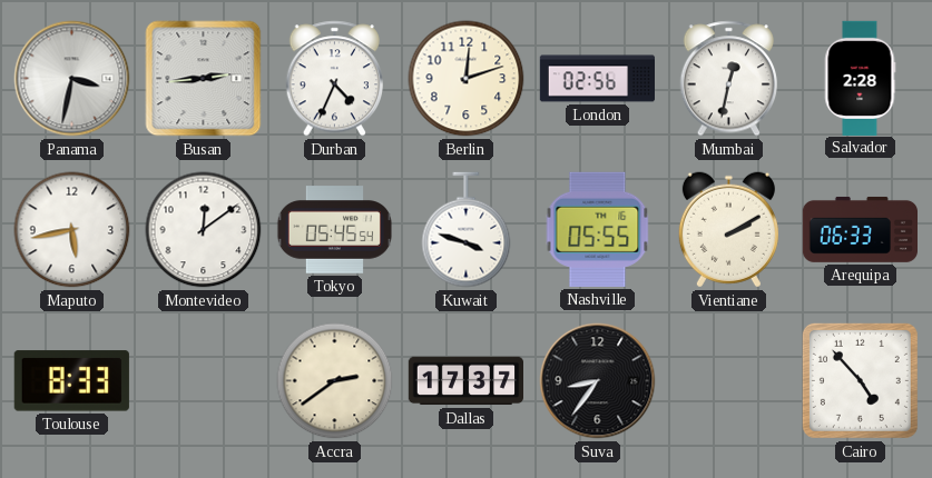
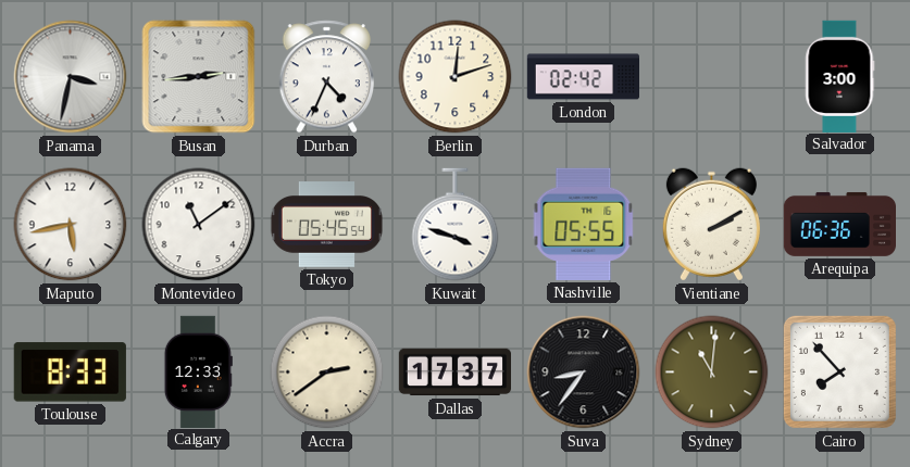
London: 02:56 -> 02:42 (584, 77)
Mumbai: 12:32 -> none (729, 79)
Salvador: 2:28 -> 3:00 (839, 76)
Montevideo: 12:09 -> 11:09 (199, 225)
Arequipa: 06:33 -> 06:36 (839, 224)
Calgary: none -> 12:33 (198, 371)
Sydney: none -> 11:01 (712, 373)
Cairo: 4:53 -> 7:53 (839, 371)
